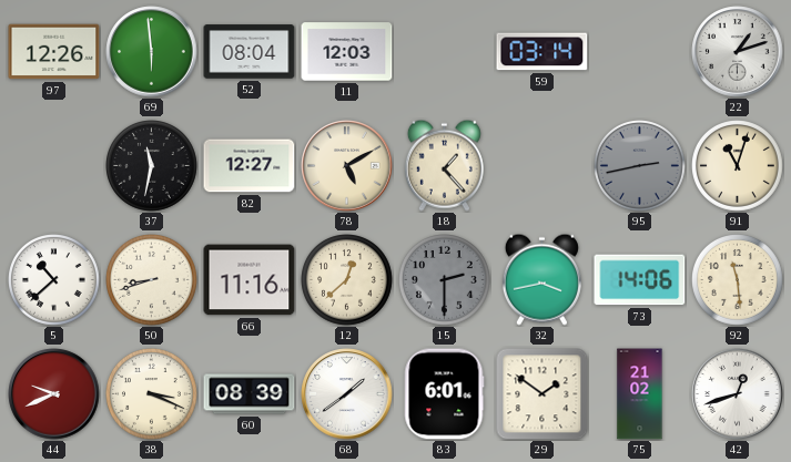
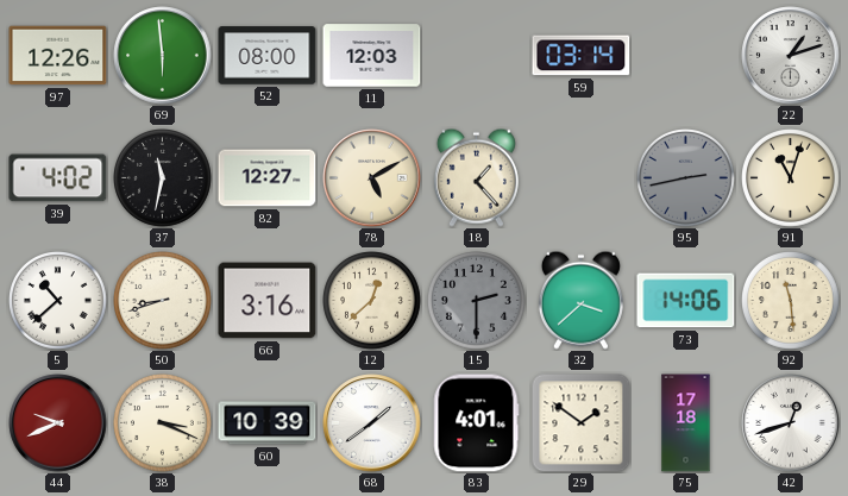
52: 08:04 -> 08:00 (268, 56)
39: none -> 4:02 (58, 178)
66: 11:16 -> 3:16 (268, 301)
32: 3:43 -> 3:38 (580, 300)
60: 08:39 -> 10:39 (268, 423)
83: 6:01 -> 4:01 (476, 423)
75: 21:02 -> 17:18 (686, 423)
